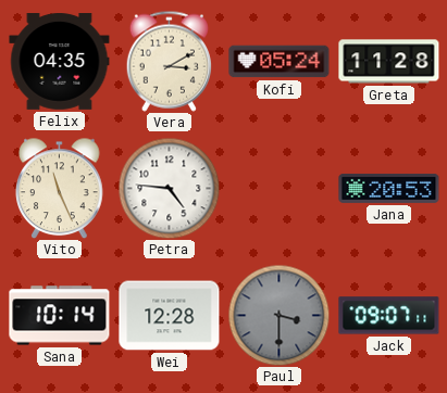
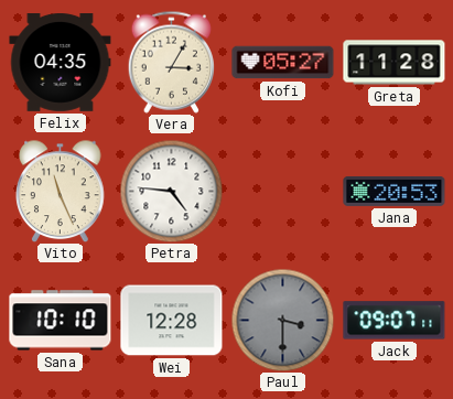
Vera: 3:10 -> 3:05 (171, 62)
Kofi: 05:24 -> 05:27 (283, 63)
Sana: 10:14 -> 10:10 (61, 321)
